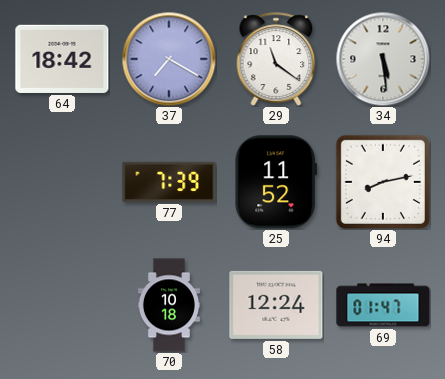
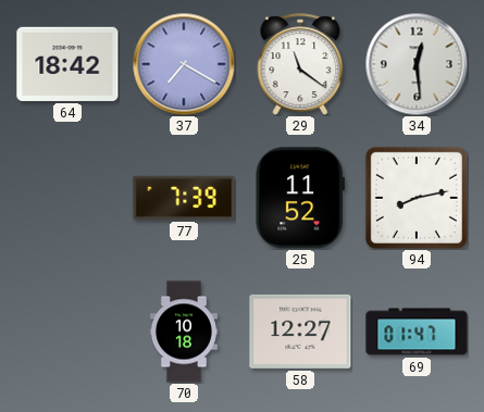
34: 5:29 -> 12:29 (417, 64)
58: 12:24 -> 12:27 (300, 332)
